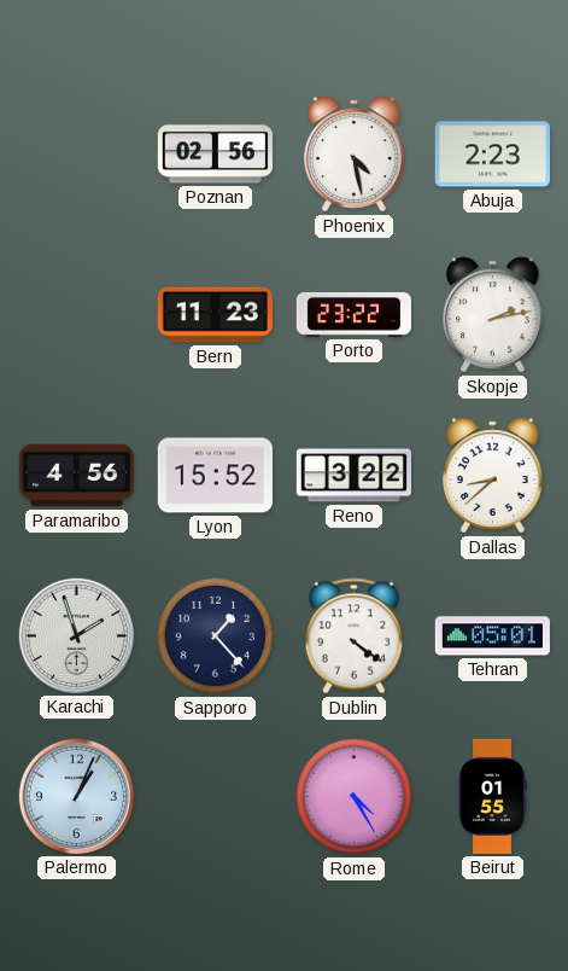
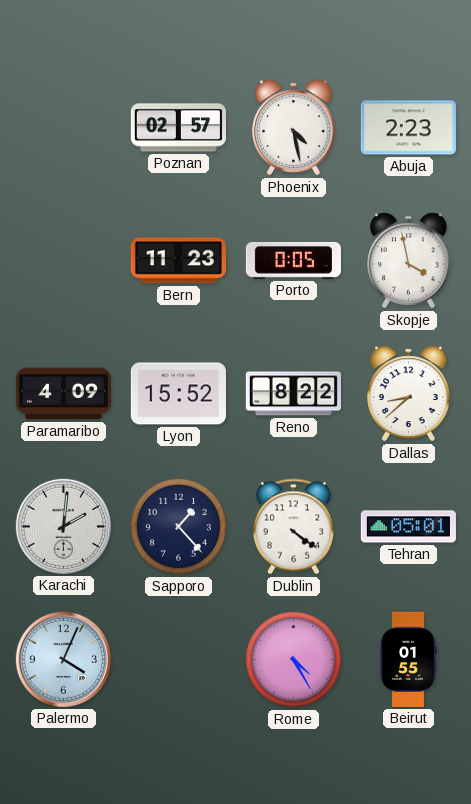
Poznan: 02:56 -> 02:57 (178, 128)
Porto: 23:22 -> 0:05 (293, 260)
Skopje: 2:13 -> 3:58 (409, 261)
Paramaribo: 4:56 -> 4:09 (63, 394)
Reno: 3:22 -> 8:22 (293, 394)
Karachi: 1:57 -> 2:01 (63, 526)
Palermo: 1:04 -> 4:04 (63, 659)
